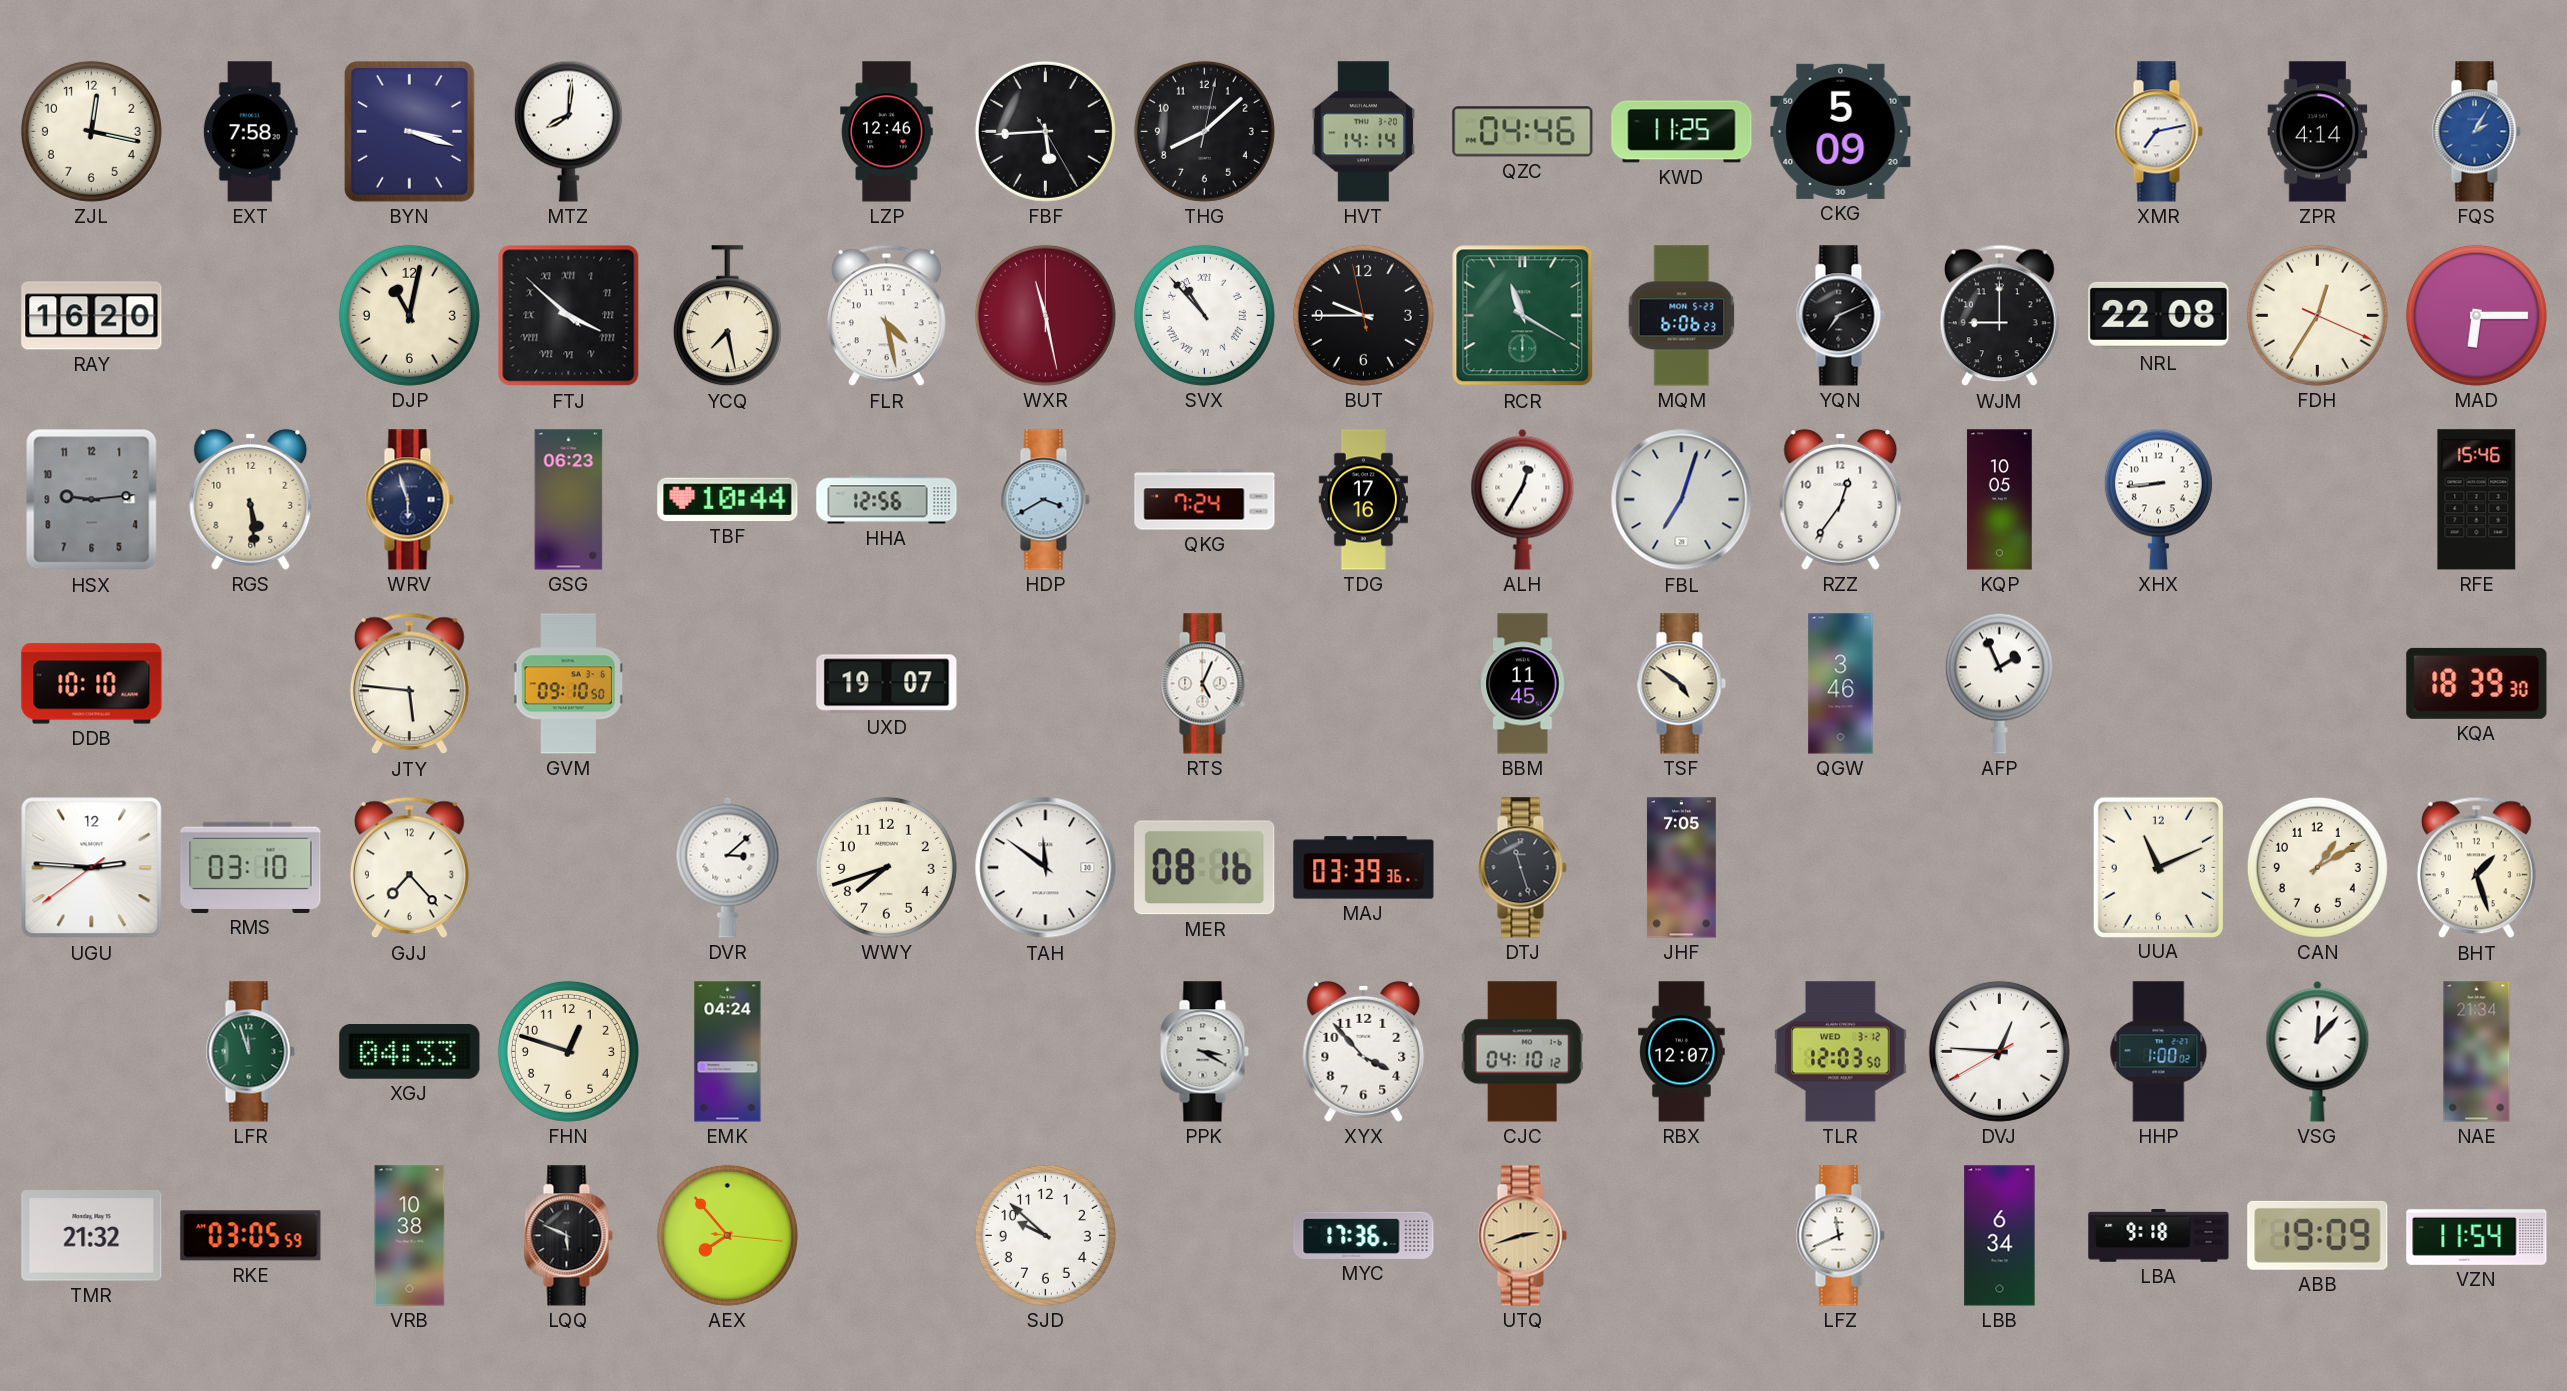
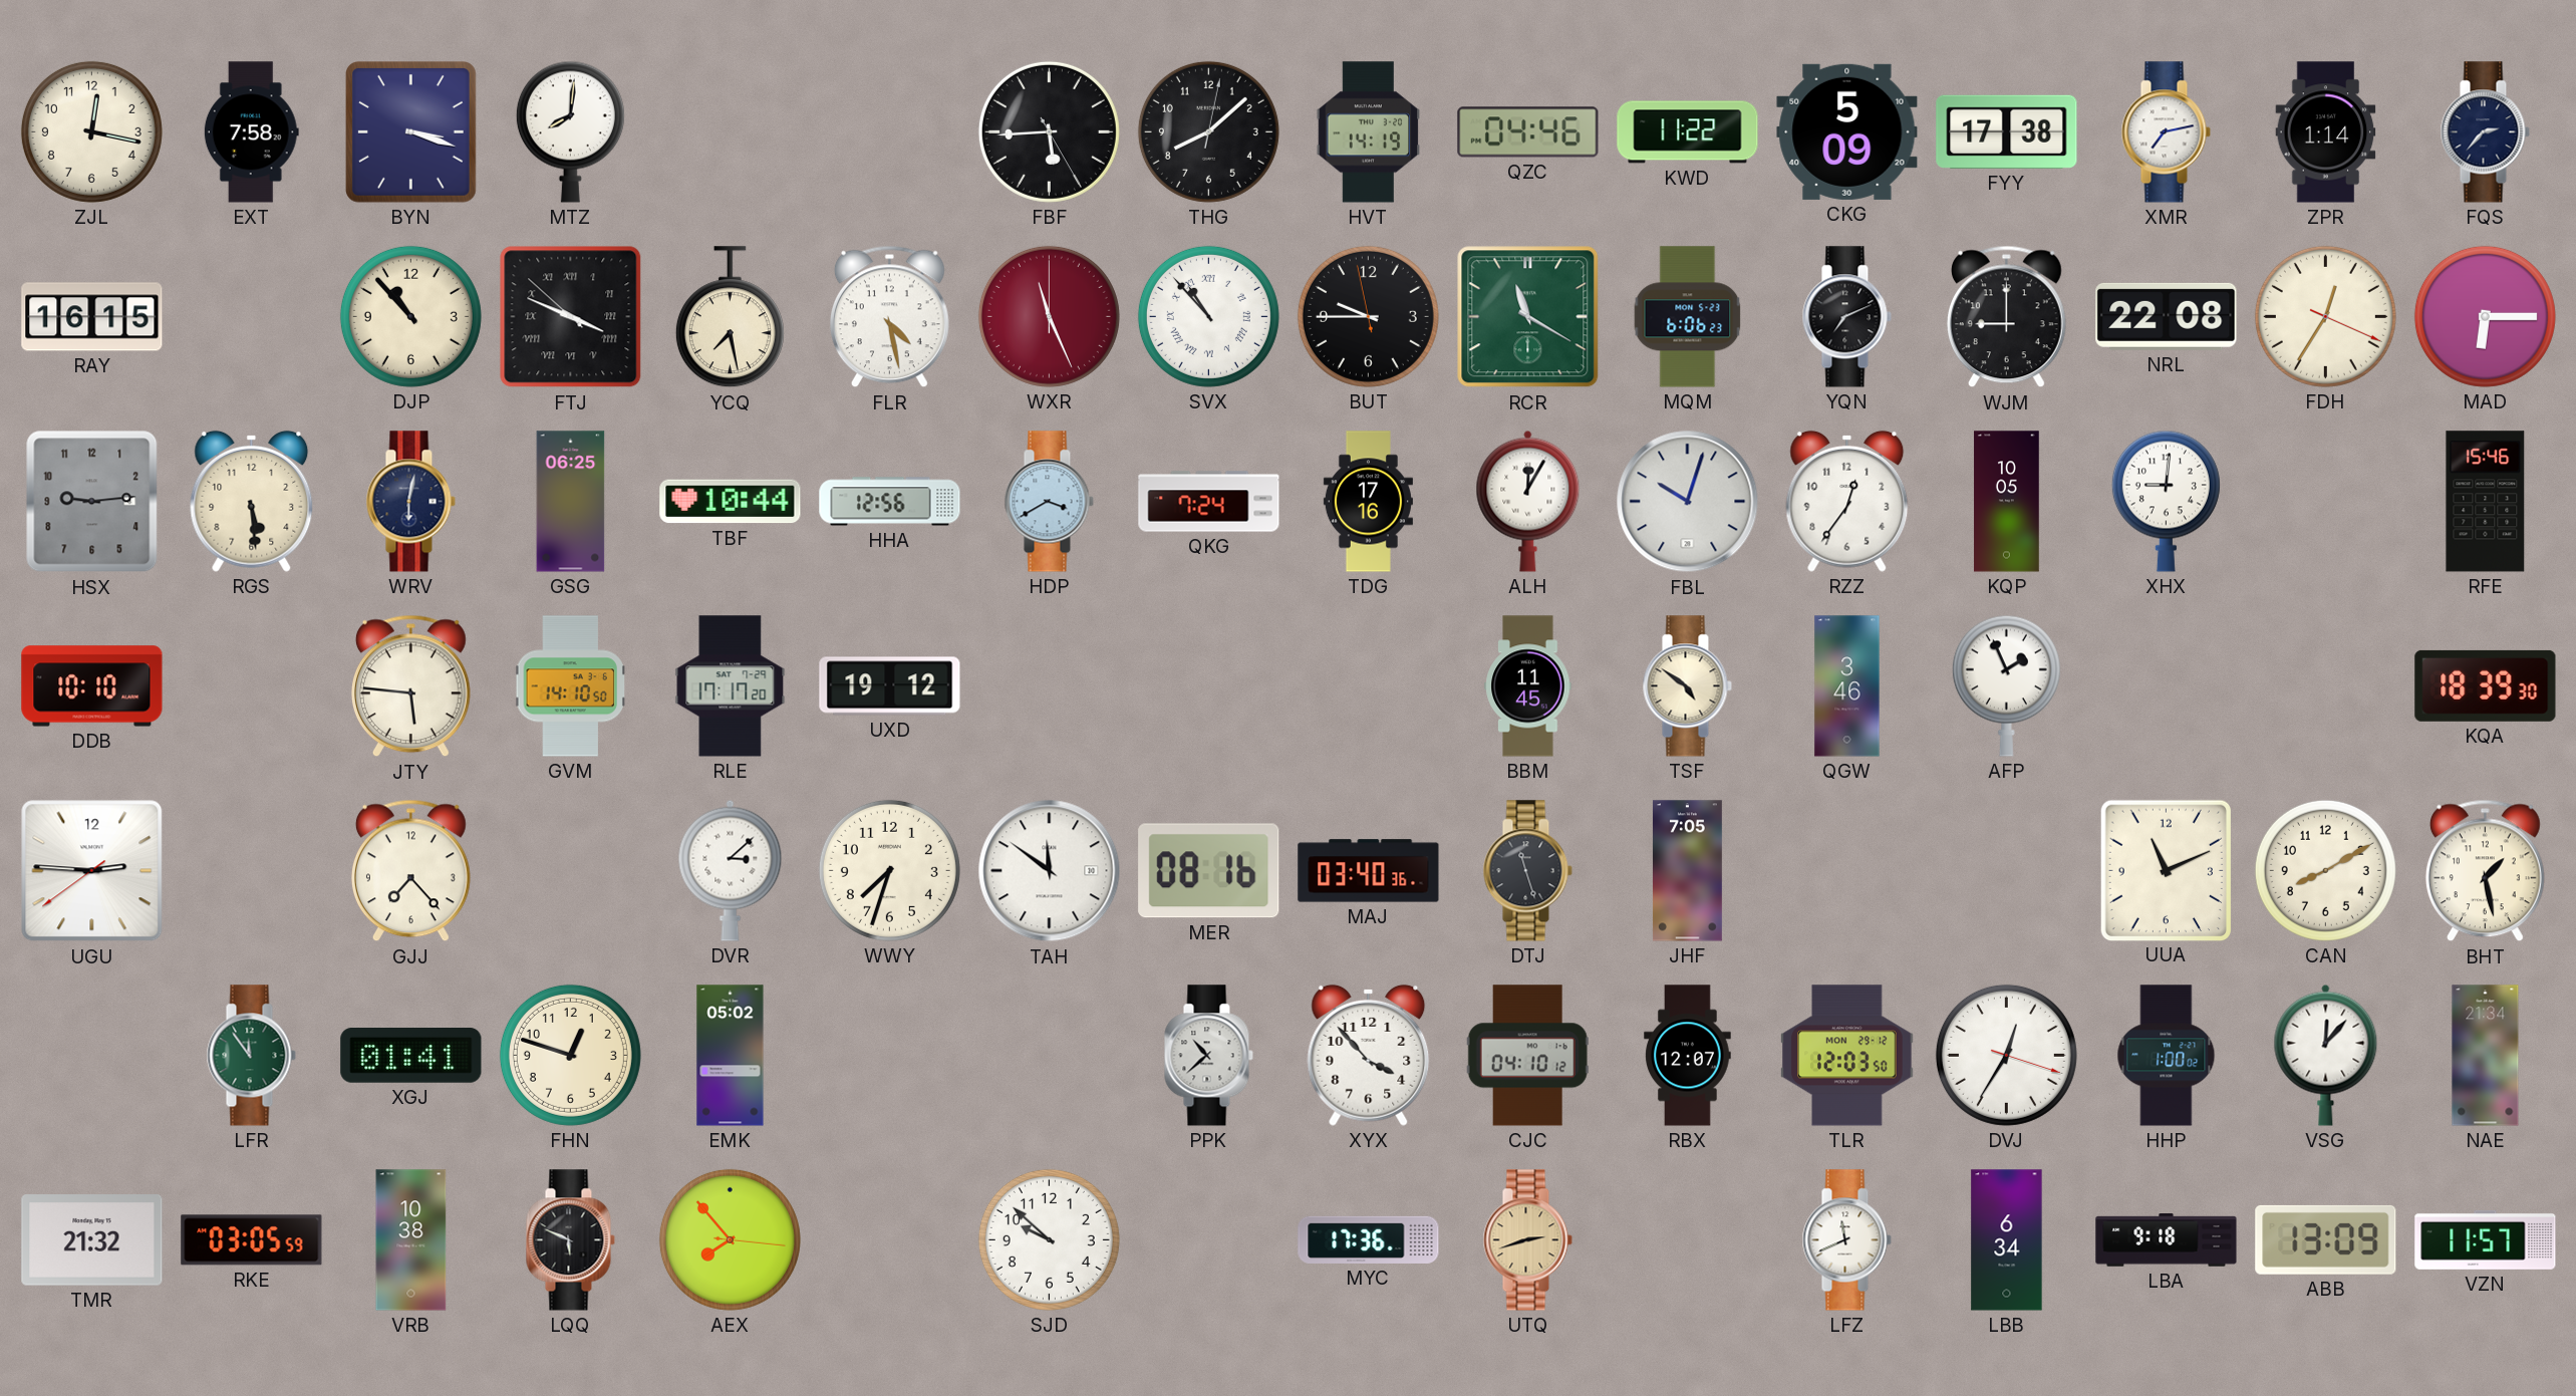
LZP: 12:46 -> none (887, 132)
HVT: 14:14 -> 14:19 (1369, 132)
KWD: 11:25 -> 11:22 (1688, 132)
FYY: none -> 17:38 (2007, 131)
ZPR: 4:14 -> 1:14 (2326, 132)
FQS: 2:05 -> 2:37 (2485, 132)
FQS dial: blue -> navy (2485, 132)
RAY: 16:20 -> 16:15 (92, 317)
DJP: 11:02 -> 10:53 (410, 316)
FTJ: 3:51 -> 3:48 (571, 317)
WXR: 11:28 -> 11:26 (1049, 316)
WRV: 5:57 -> 6:02 (410, 502)
GSG: 06:23 -> 06:25 (571, 502)
ALH: 12:35 -> 12:05 (1528, 501)
FBL: 7:03 -> 10:03 (1688, 502)
XHX: 8:44 -> 9:01 (2166, 501)
GVM: 09:10 -> 14:10 (570, 686)
RLE: none -> 17:17 (731, 686)
UXD: 19:07 -> 19:12 (890, 686)
RTS: 5:04 -> none (1204, 684)
RMS: 03:10 -> none (251, 867)
WWY: 7:42 -> 7:33 (889, 870)
MAJ: 03:39 -> 03:40 (1369, 871)
CAN: 1:10 -> 8:10 (2325, 870)
BHT: 1:27 -> 1:28 (2485, 871)
LFR: 11:57 -> 11:54 (251, 1056)
XGJ: 04:33 -> 01:41 (411, 1056)
EMK: 04:24 -> 05:02 (731, 1056)
PPK: 3:20 -> 10:38 (1208, 1056)
TLR date: WED 3-12 -> MON 29-12 (1847, 1056)
DVJ: 12:45 -> 12:35 (2006, 1055)
ABB: 19:09 -> 13:09 (2326, 1239)
VZN: 11:54 -> 11:57 (2486, 1239)
